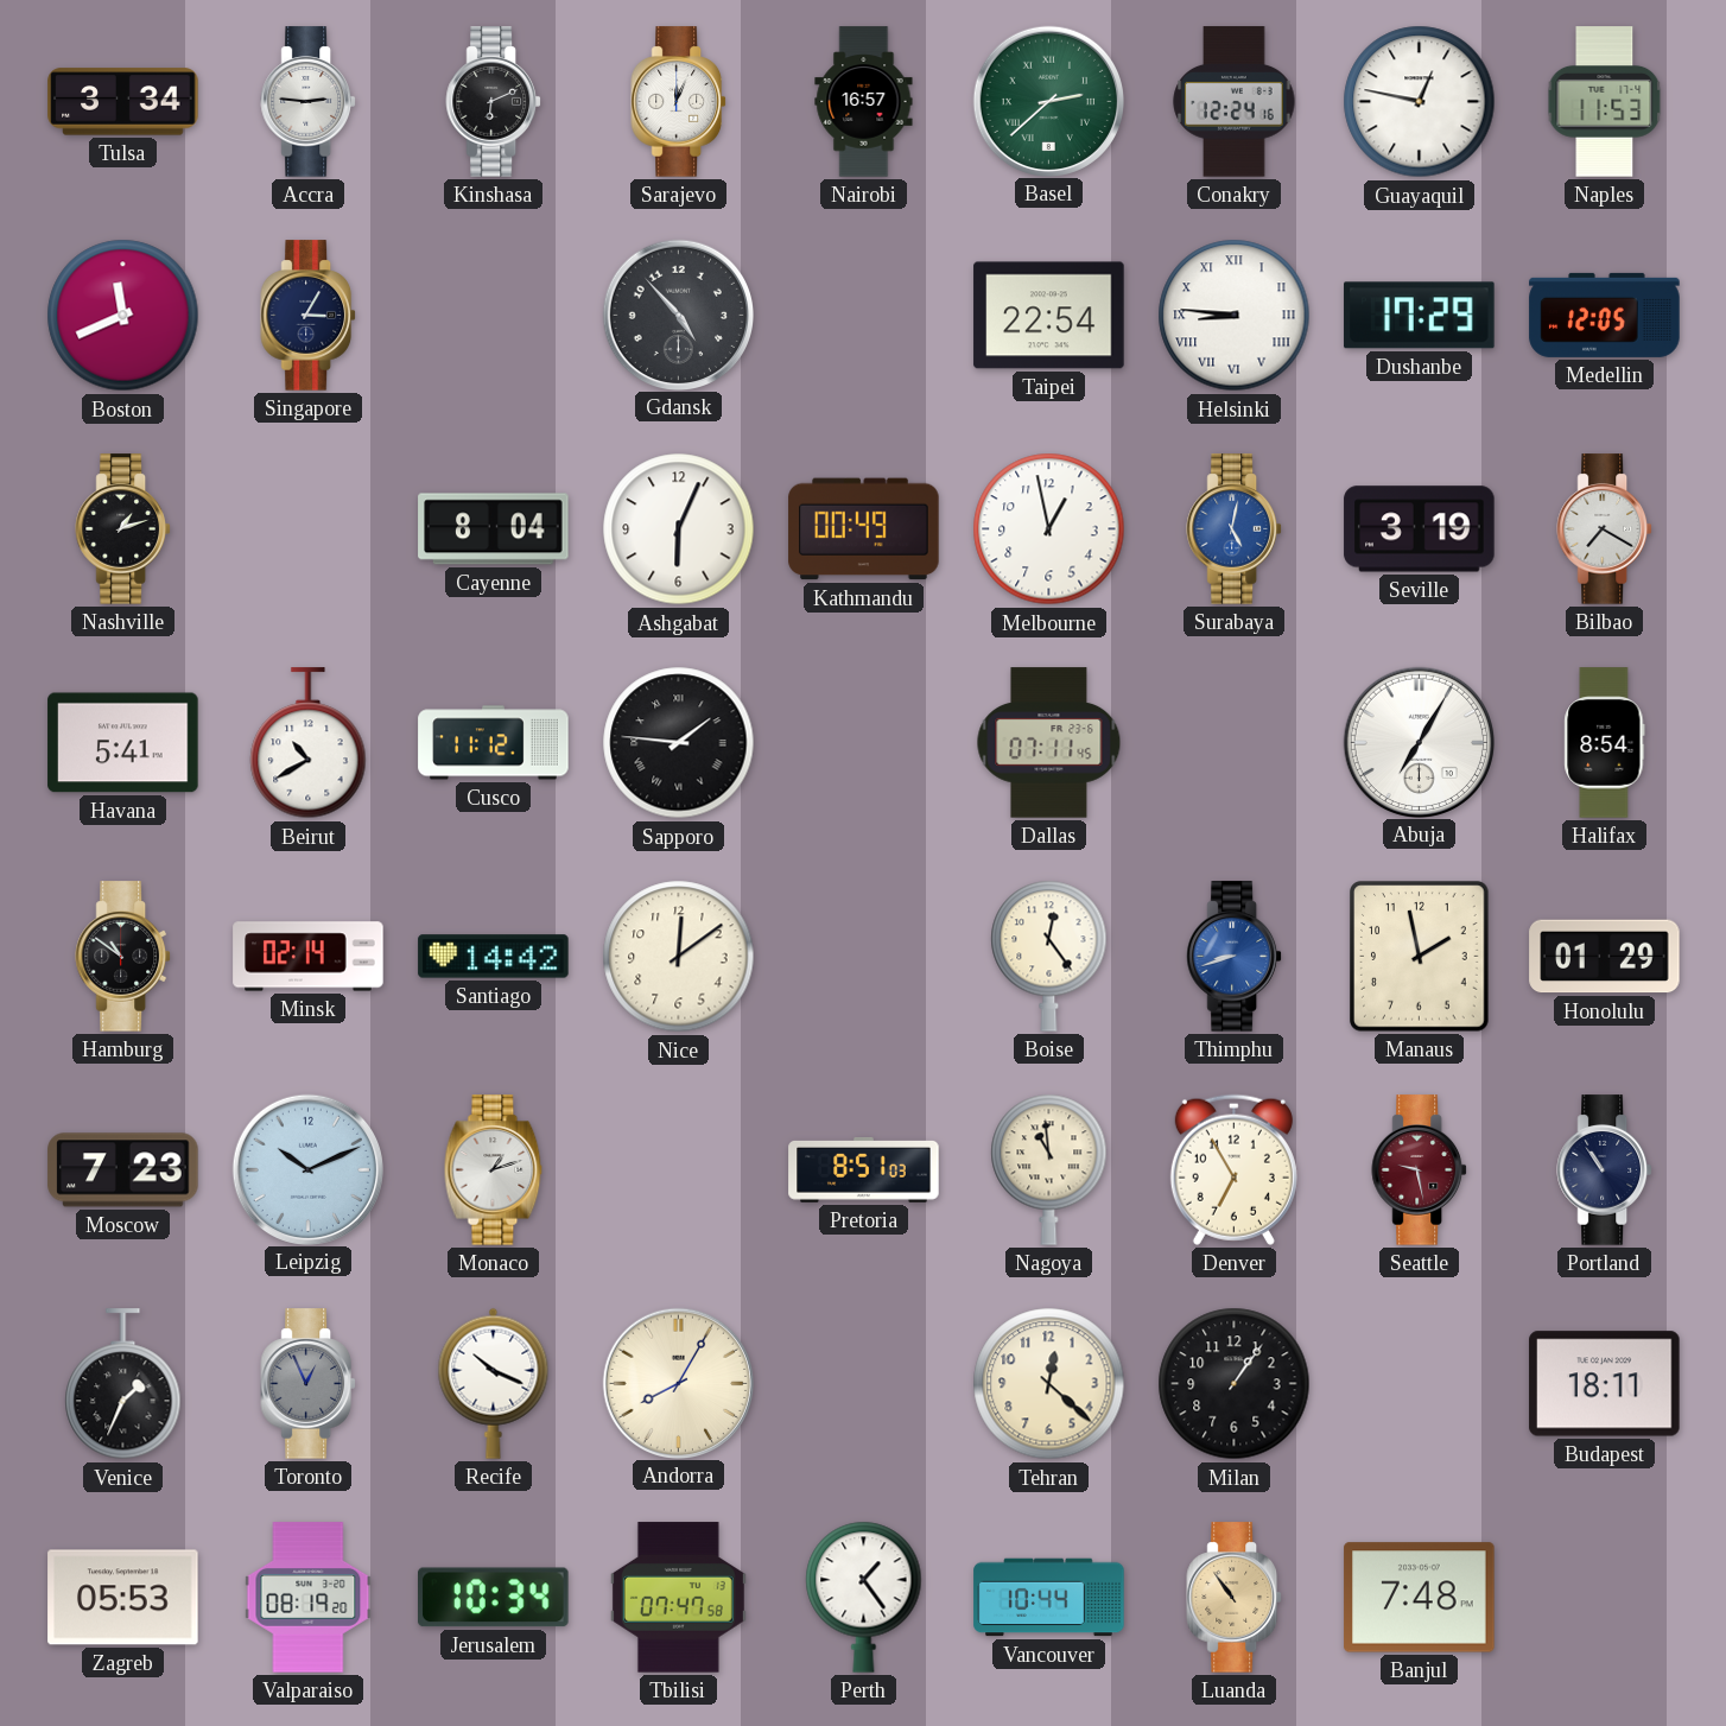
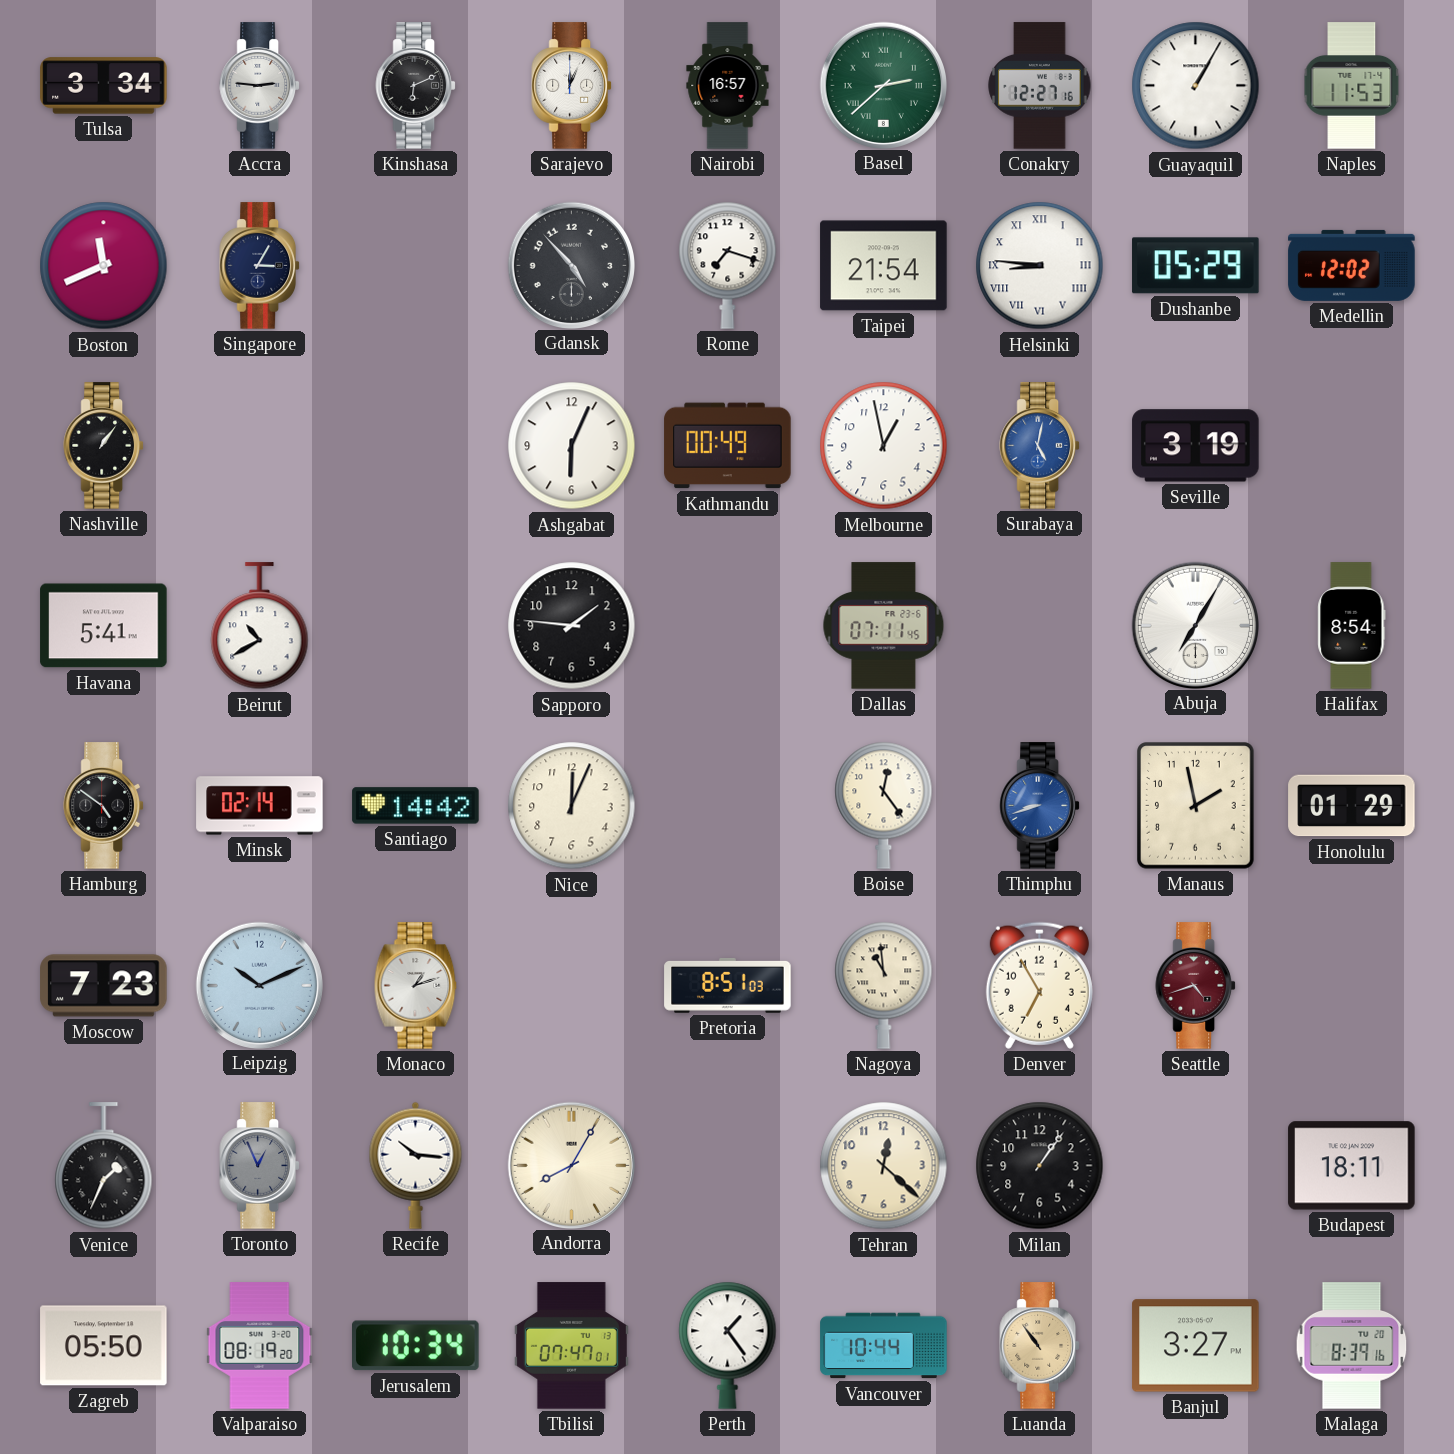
Conakry: 12:24 -> 12:27 (1040, 86)
Guayaquil: 12:47 -> 1:05 (1196, 86)
Rome: none -> 7:18 (728, 265)
Taipei: 22:54 -> 21:54 (884, 266)
Dushanbe: 17:29 -> 05:29 (1196, 266)
Medellin: 12:05 -> 12:02 (1352, 265)
Nashville: 1:12 -> 1:06 (103, 446)
Cayenne: 8:04 -> none (494, 529)
Bilbao: 7:20 -> none (1604, 529)
Cusco: 11:12 -> none (494, 743)
Sapporo numerals: Roman -> Arabic (572, 626)
Hamburg: 10:51 -> 4:51 (103, 806)
Nice: 12:09 -> 12:04 (572, 806)
Seattle: 9:28 -> 4:42 (1195, 986)
Portland: 10:54 -> none (1604, 1170)
Recife: 10:19 -> 10:16 (416, 1165)
Zagreb: 05:53 -> 05:50 (104, 1346)
Tbilisi: 07:47:58 -> 07:47:01 (571, 1346)
Banjul: 7:48 -> 3:27 (1196, 1346)
Malaga: none -> 8:39 (1352, 1346)
